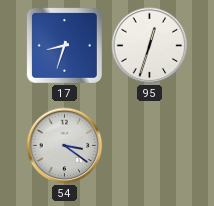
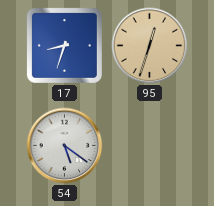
95 dial: white -> champagne (150, 46)
54: 3:21 -> 5:21 (65, 146)
